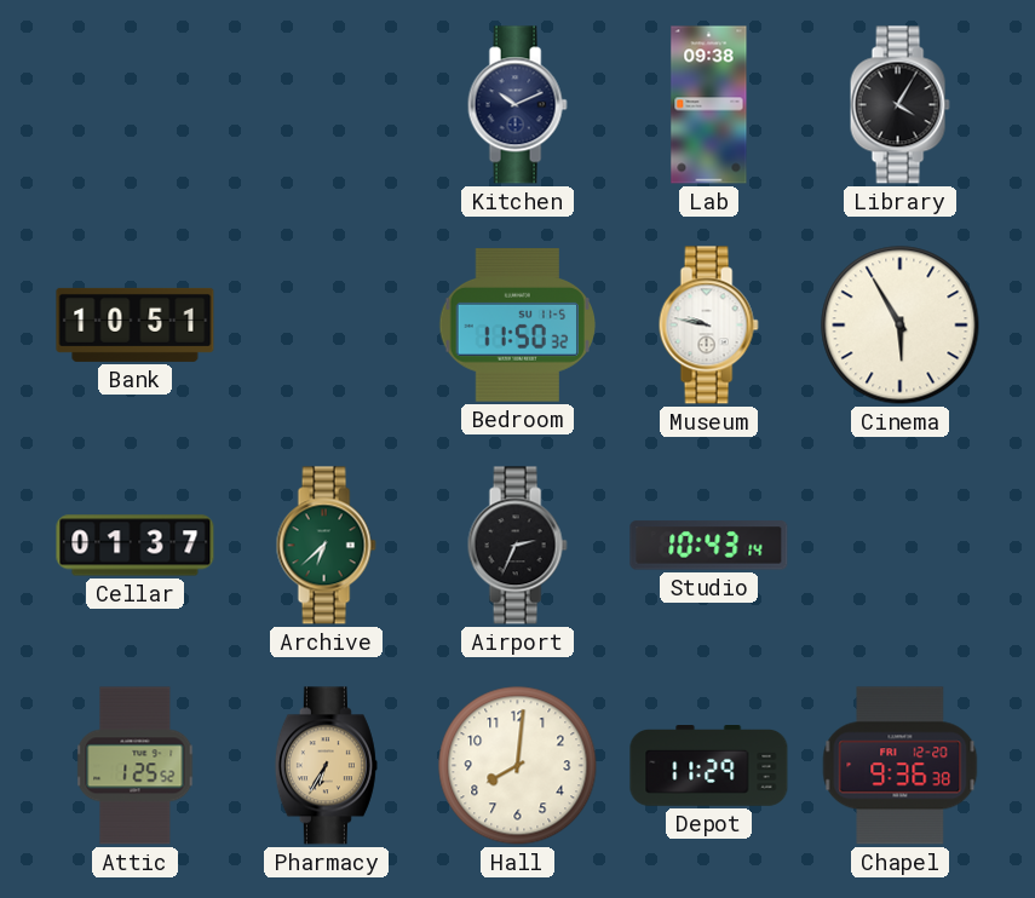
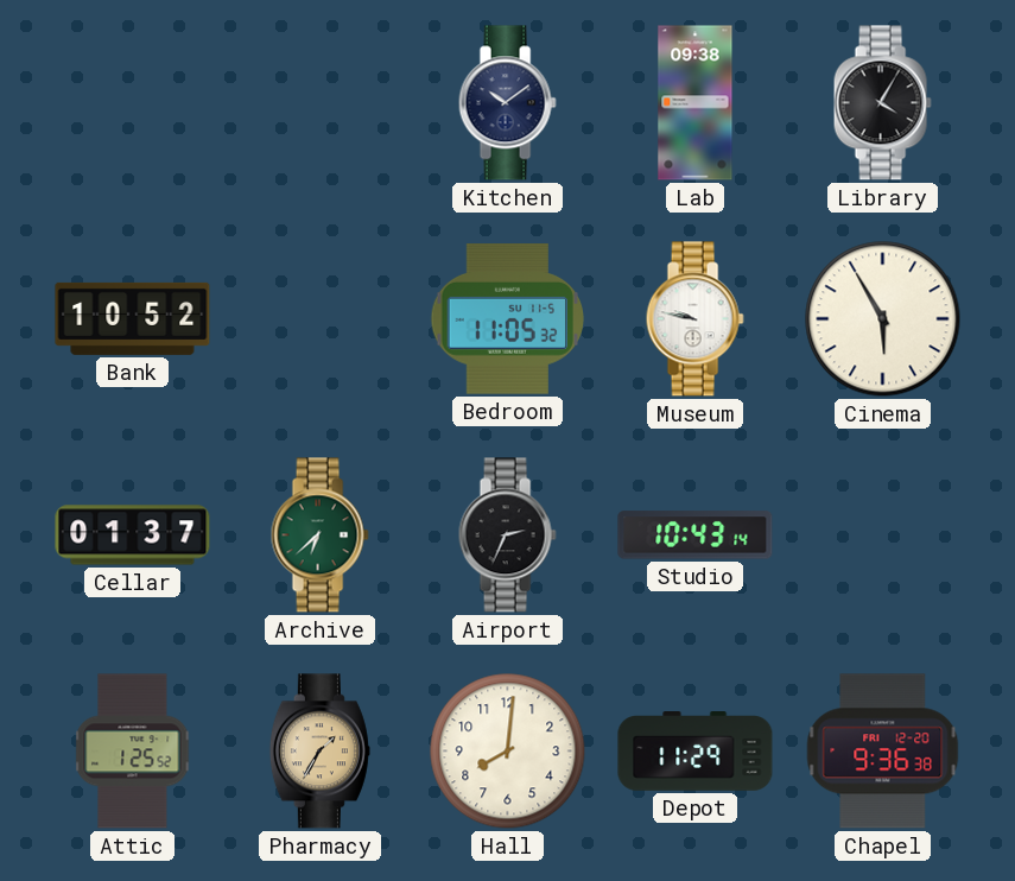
Kitchen: 10:11 -> 10:09 (507, 103)
Bank: 10:51 -> 10:52 (133, 318)
Bedroom: 11:50 -> 11:05 (507, 319)
Pharmacy: 6:35 -> 1:35 (319, 752)
